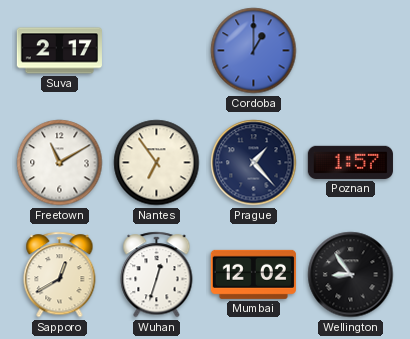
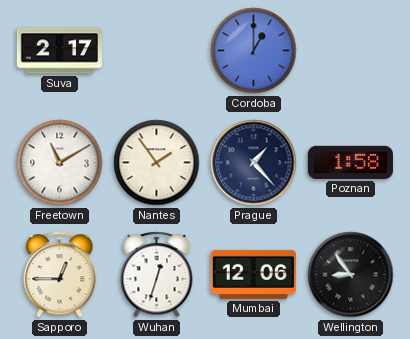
Nantes: 6:54 -> 1:54 (157, 163)
Poznan: 1:57 -> 1:58 (350, 162)
Sapporo: 12:40 -> 12:45 (60, 275)
Mumbai: 12:02 -> 12:06 (253, 274)
